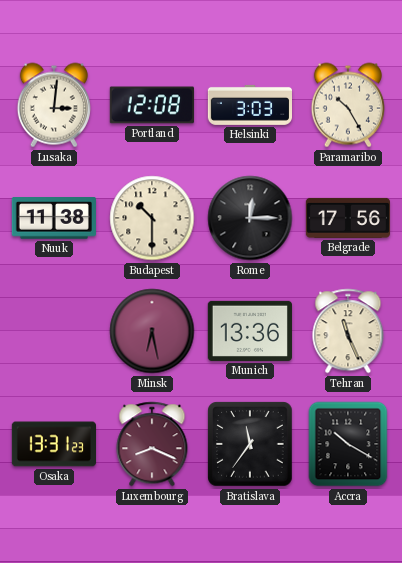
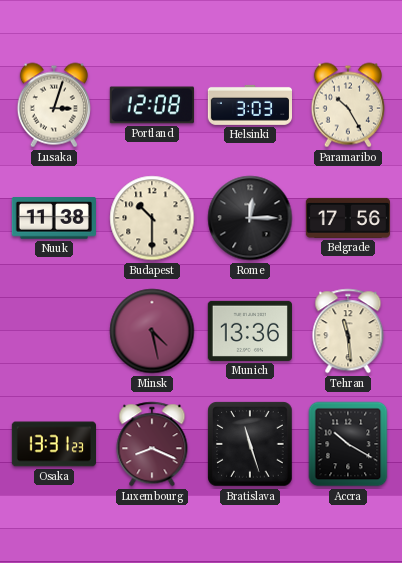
Lusaka: 3:01 -> 3:03 (54, 105)
Minsk: 6:28 -> 4:28 (152, 331)
Tehran: 11:26 -> 11:29 (348, 331)
Bratislava: 11:36 -> 11:27 (250, 444)
